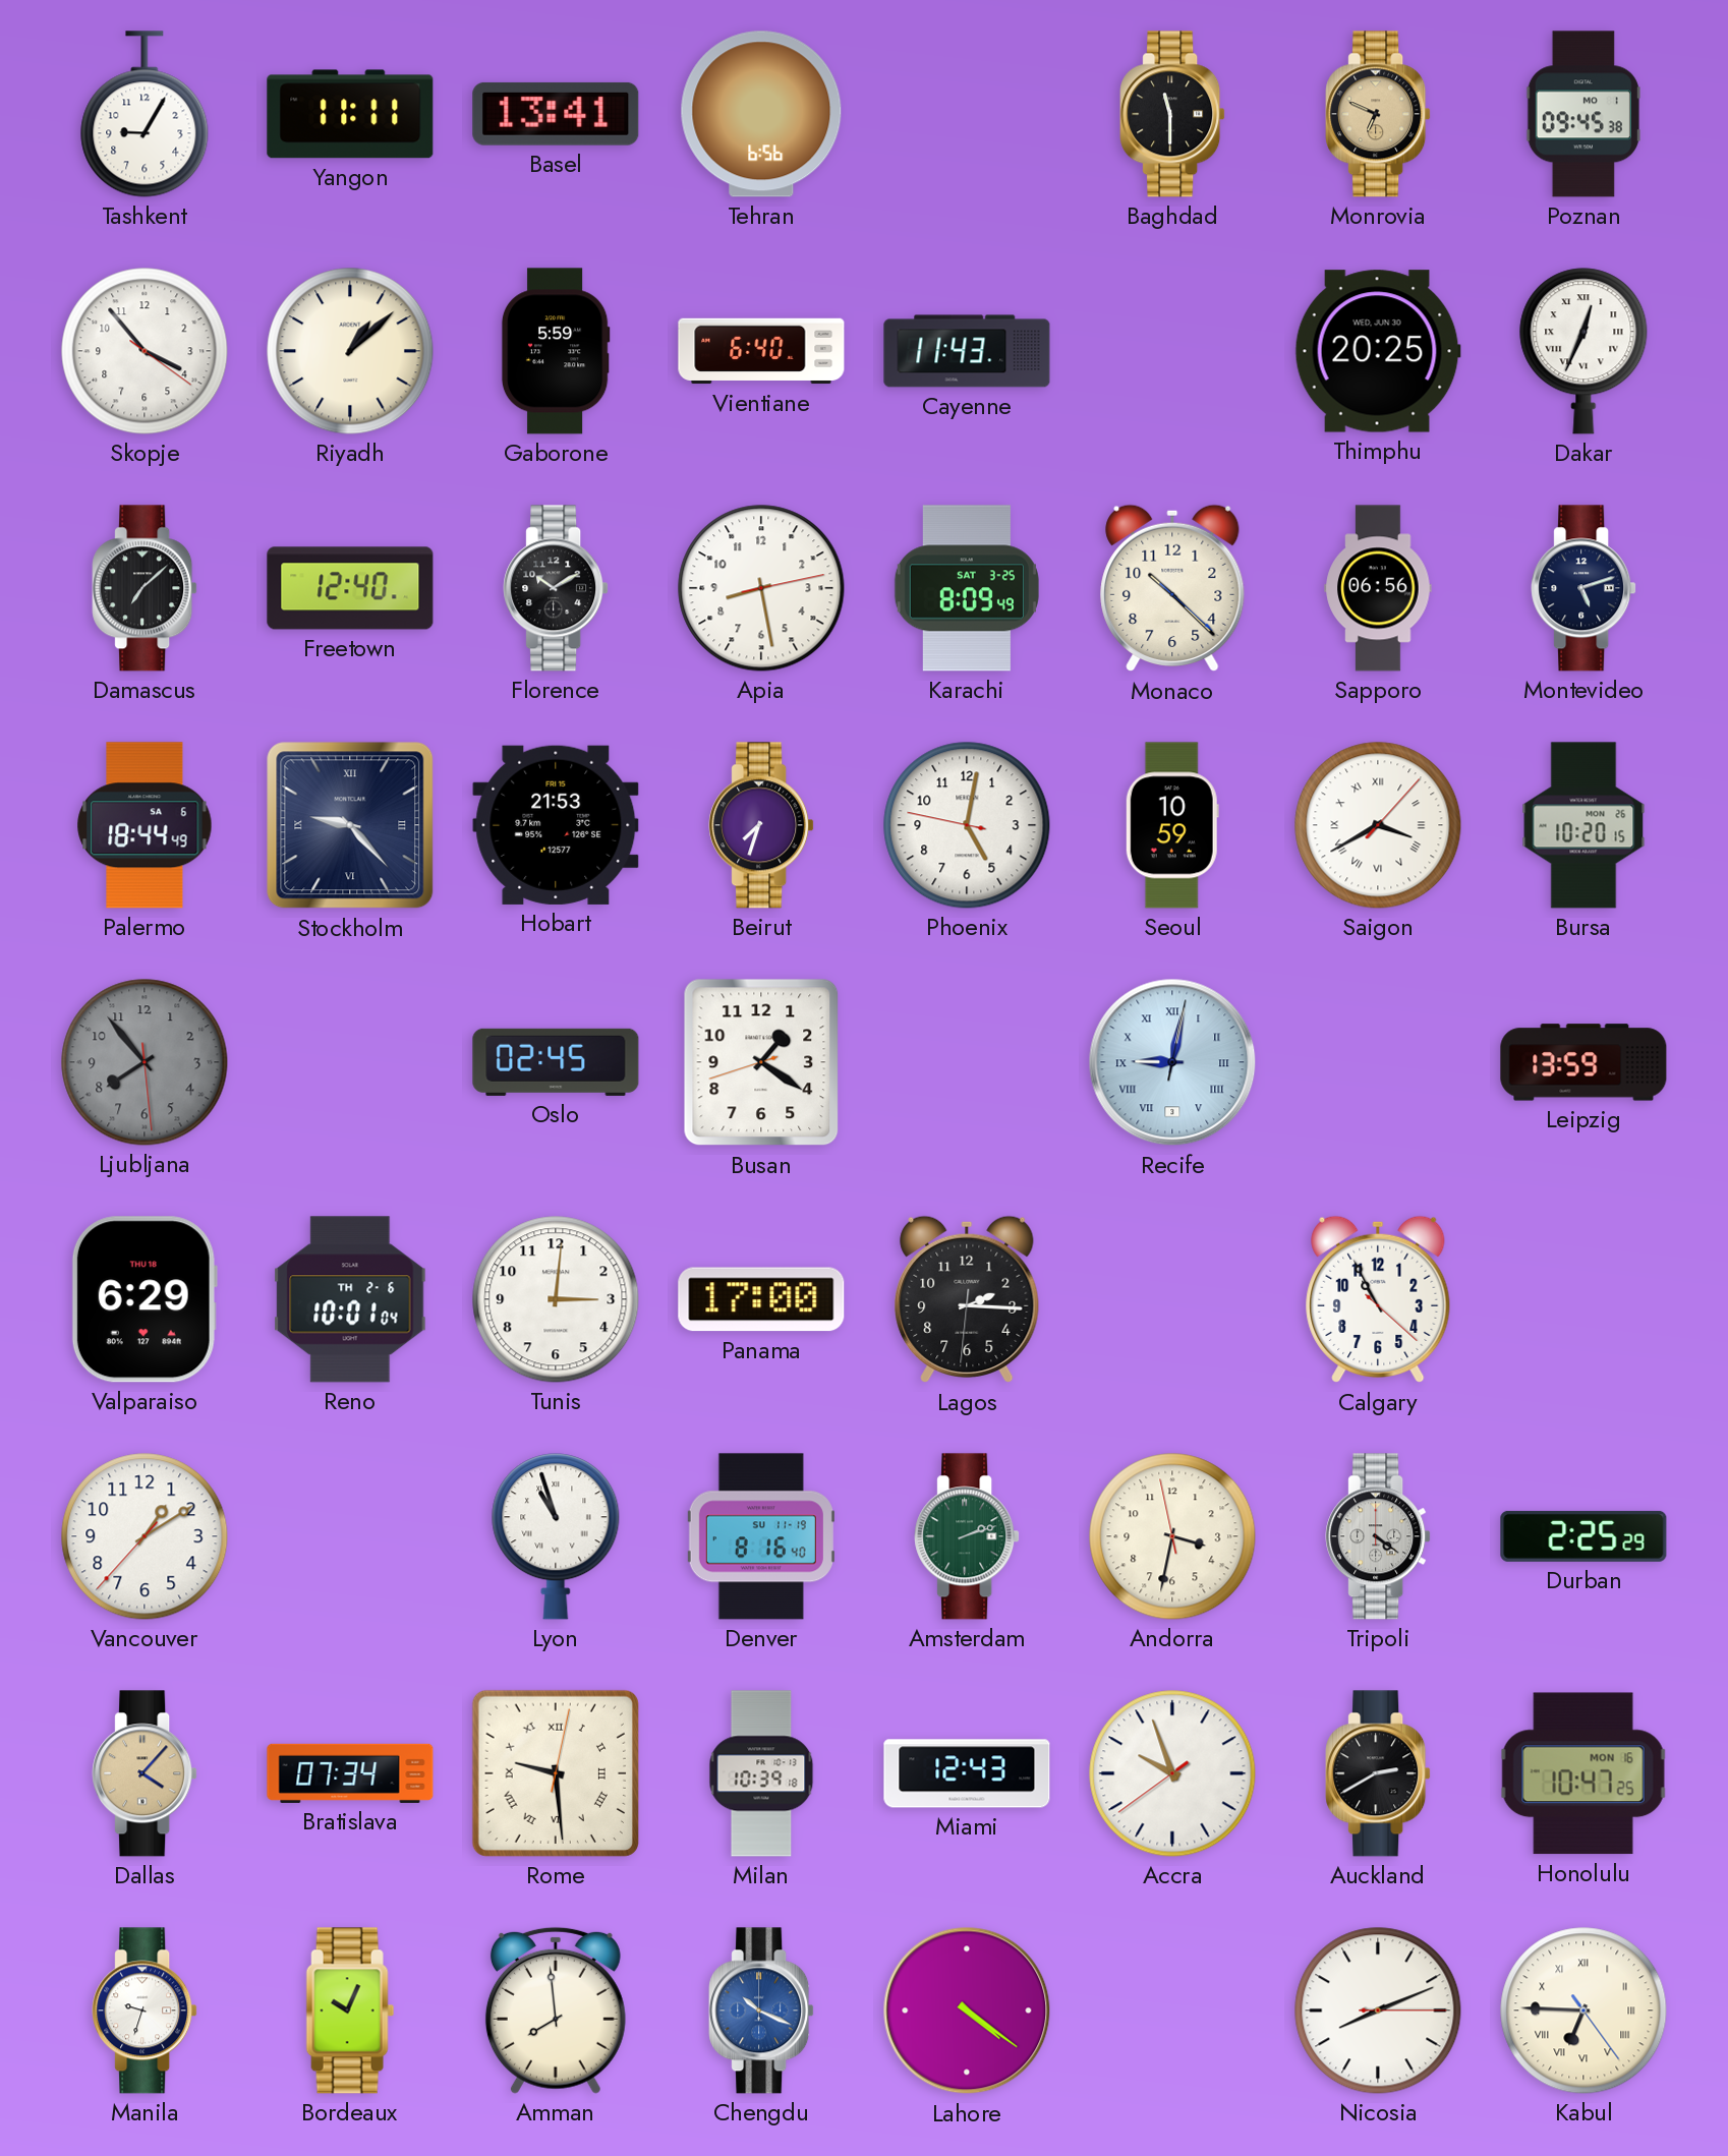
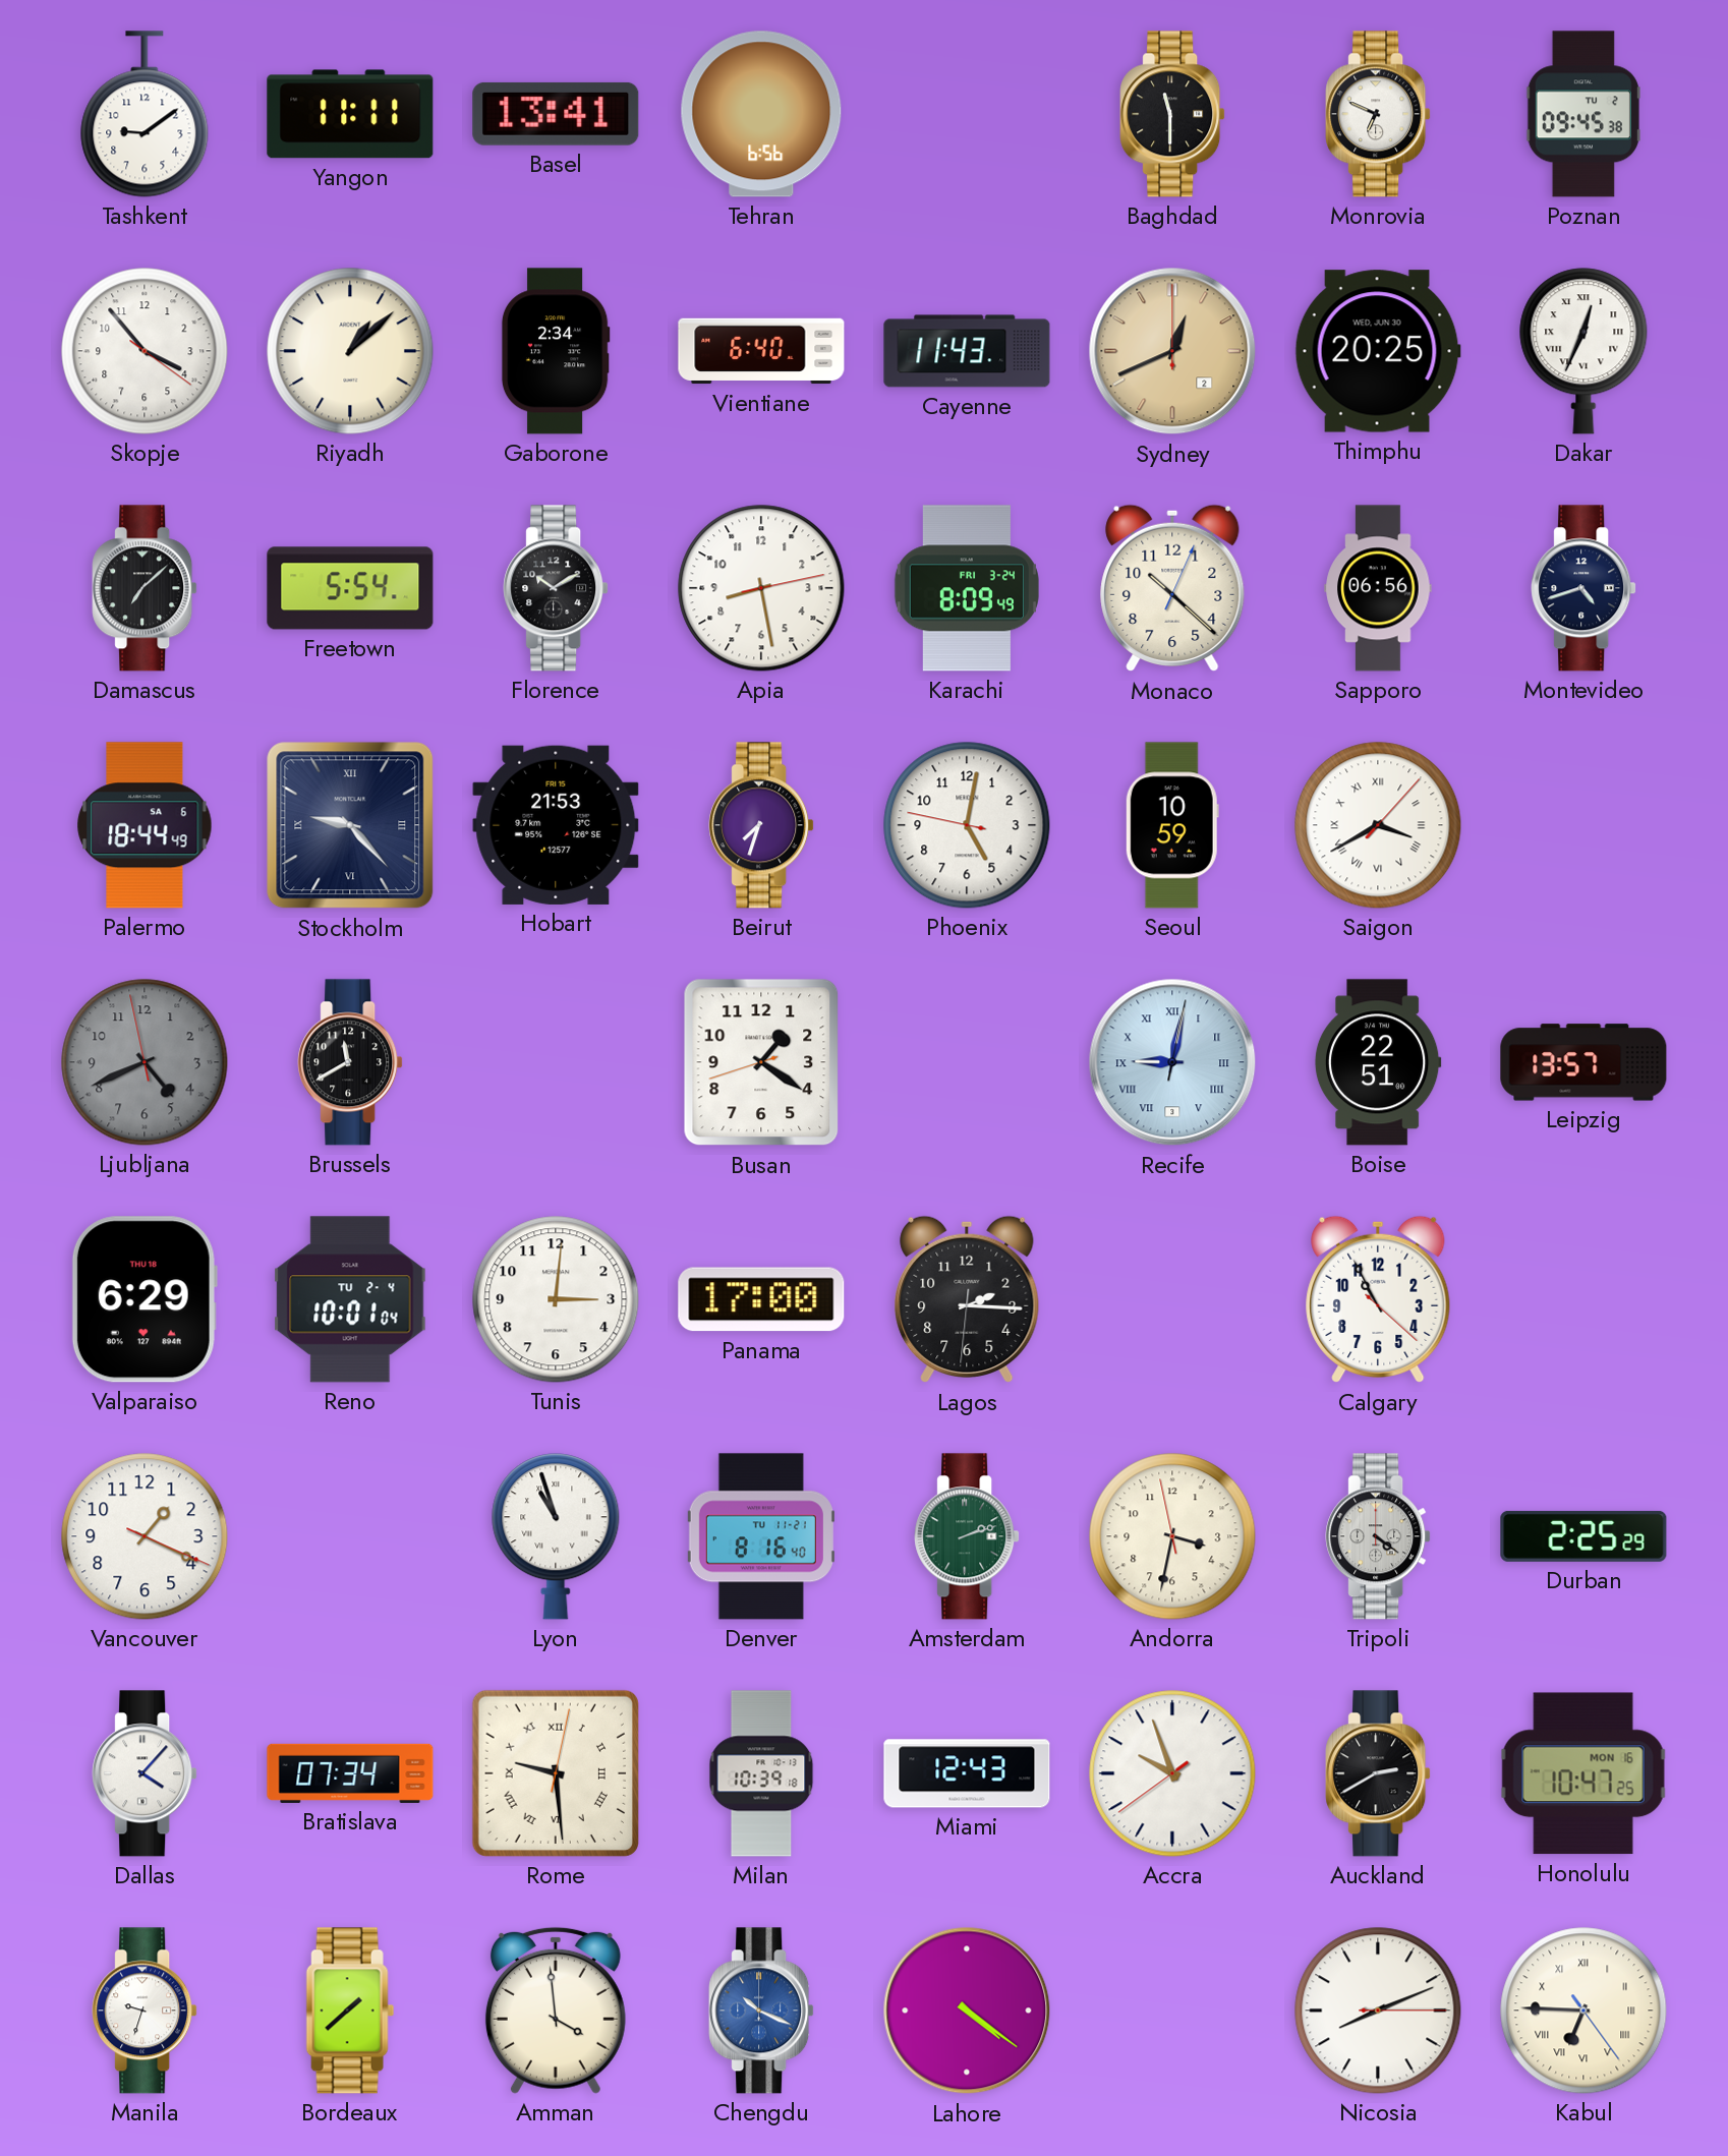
Tashkent: 9:05 -> 9:09 (145, 114)
Monrovia dial: champagne -> white (1378, 114)
Poznan date: MO 1 -> TU 2 (1583, 114)
Gaborone: 5:59 -> 2:34 (556, 351)
Sydney: none -> 12:41 (1172, 351)
Freetown: 12:40 -> 5:54 (350, 588)
Karachi date: SAT 3-25 -> FRI 3-24 (967, 588)
Monaco: 10:22:22 -> 10:22:04 (1172, 588)
Montevideo: 5:12 -> 4:42 (1583, 588)
Bursa: 10:20 -> none (1583, 825)
Ljubljana: 7:53 -> 4:40 (145, 1062)
Brussels: none -> 11:40 (350, 1062)
Oslo: 02:45 -> none (556, 1062)
Boise: none -> 22:51 (1378, 1062)
Leipzig: 13:59 -> 13:57 (1583, 1062)
Reno date: TH 2-6 -> TU 2-4 (350, 1299)
Vancouver: 1:09 -> 1:19 (145, 1536)
Denver date: SU 11-19 -> TU 11-21 (761, 1536)
Dallas dial: champagne -> white (145, 1773)
Bordeaux: 10:04 -> 1:38 (350, 2011)
Amman: 7:59 -> 3:59 (556, 2011)
